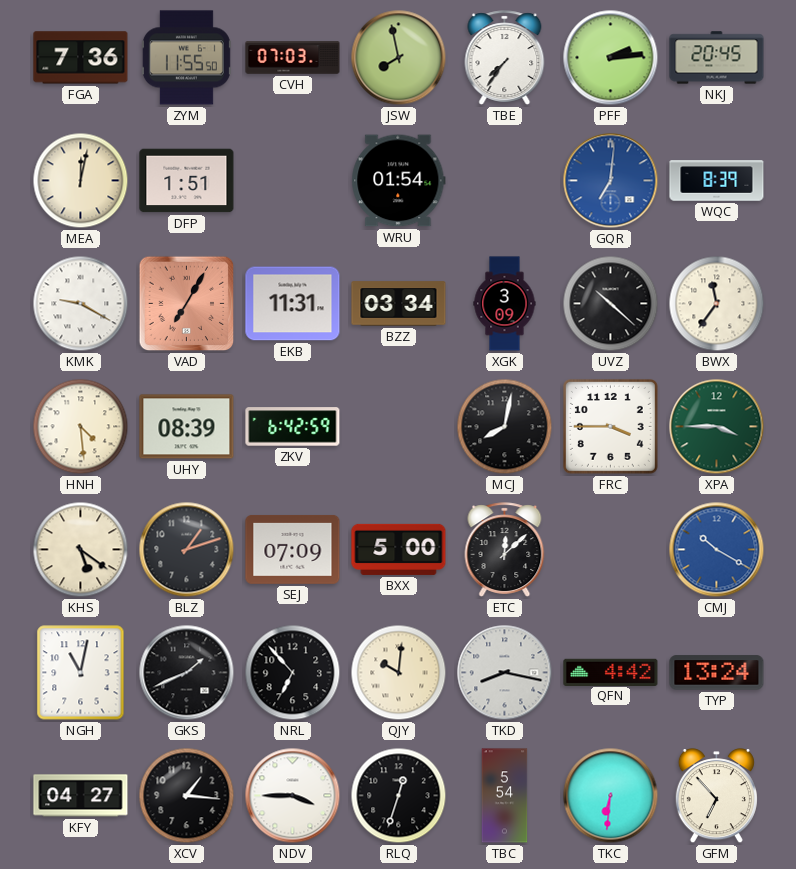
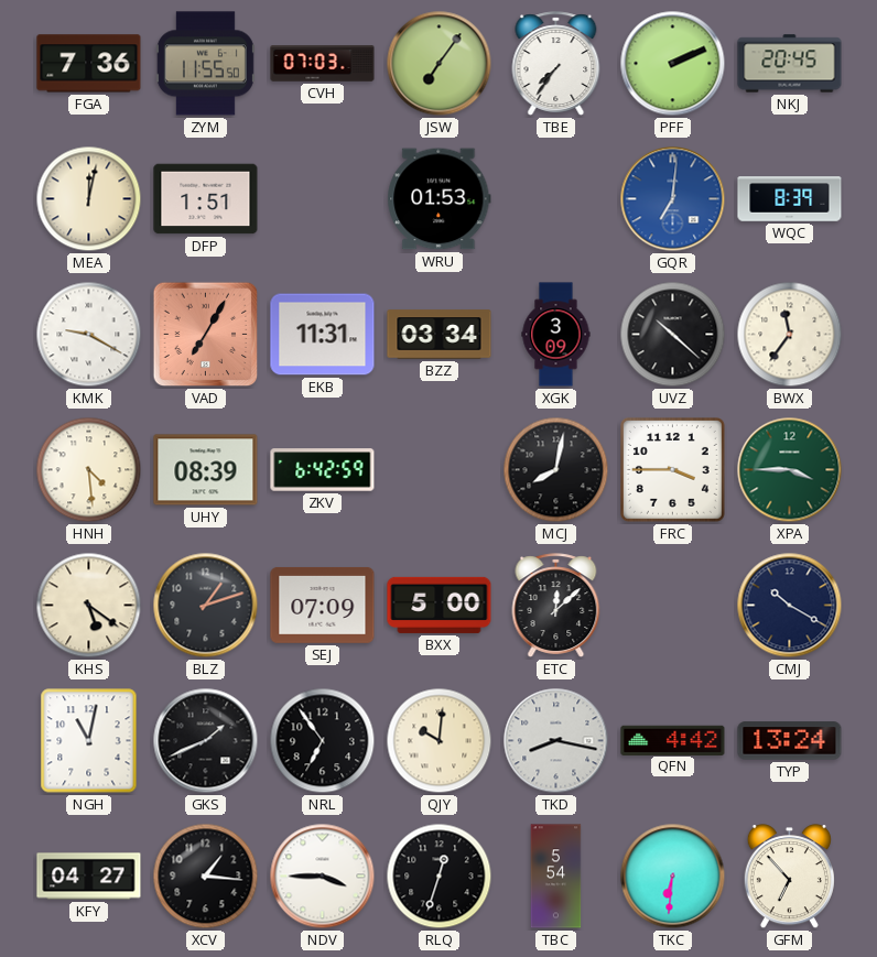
JSW: 7:58 -> 7:06 (440, 64)
PFF: 2:14 -> 2:11 (673, 64)
WRU: 01:54 -> 01:53 (440, 199)
CMJ dial: blue -> navy (790, 606)
NRL: 6:53 -> 6:54 (323, 741)
